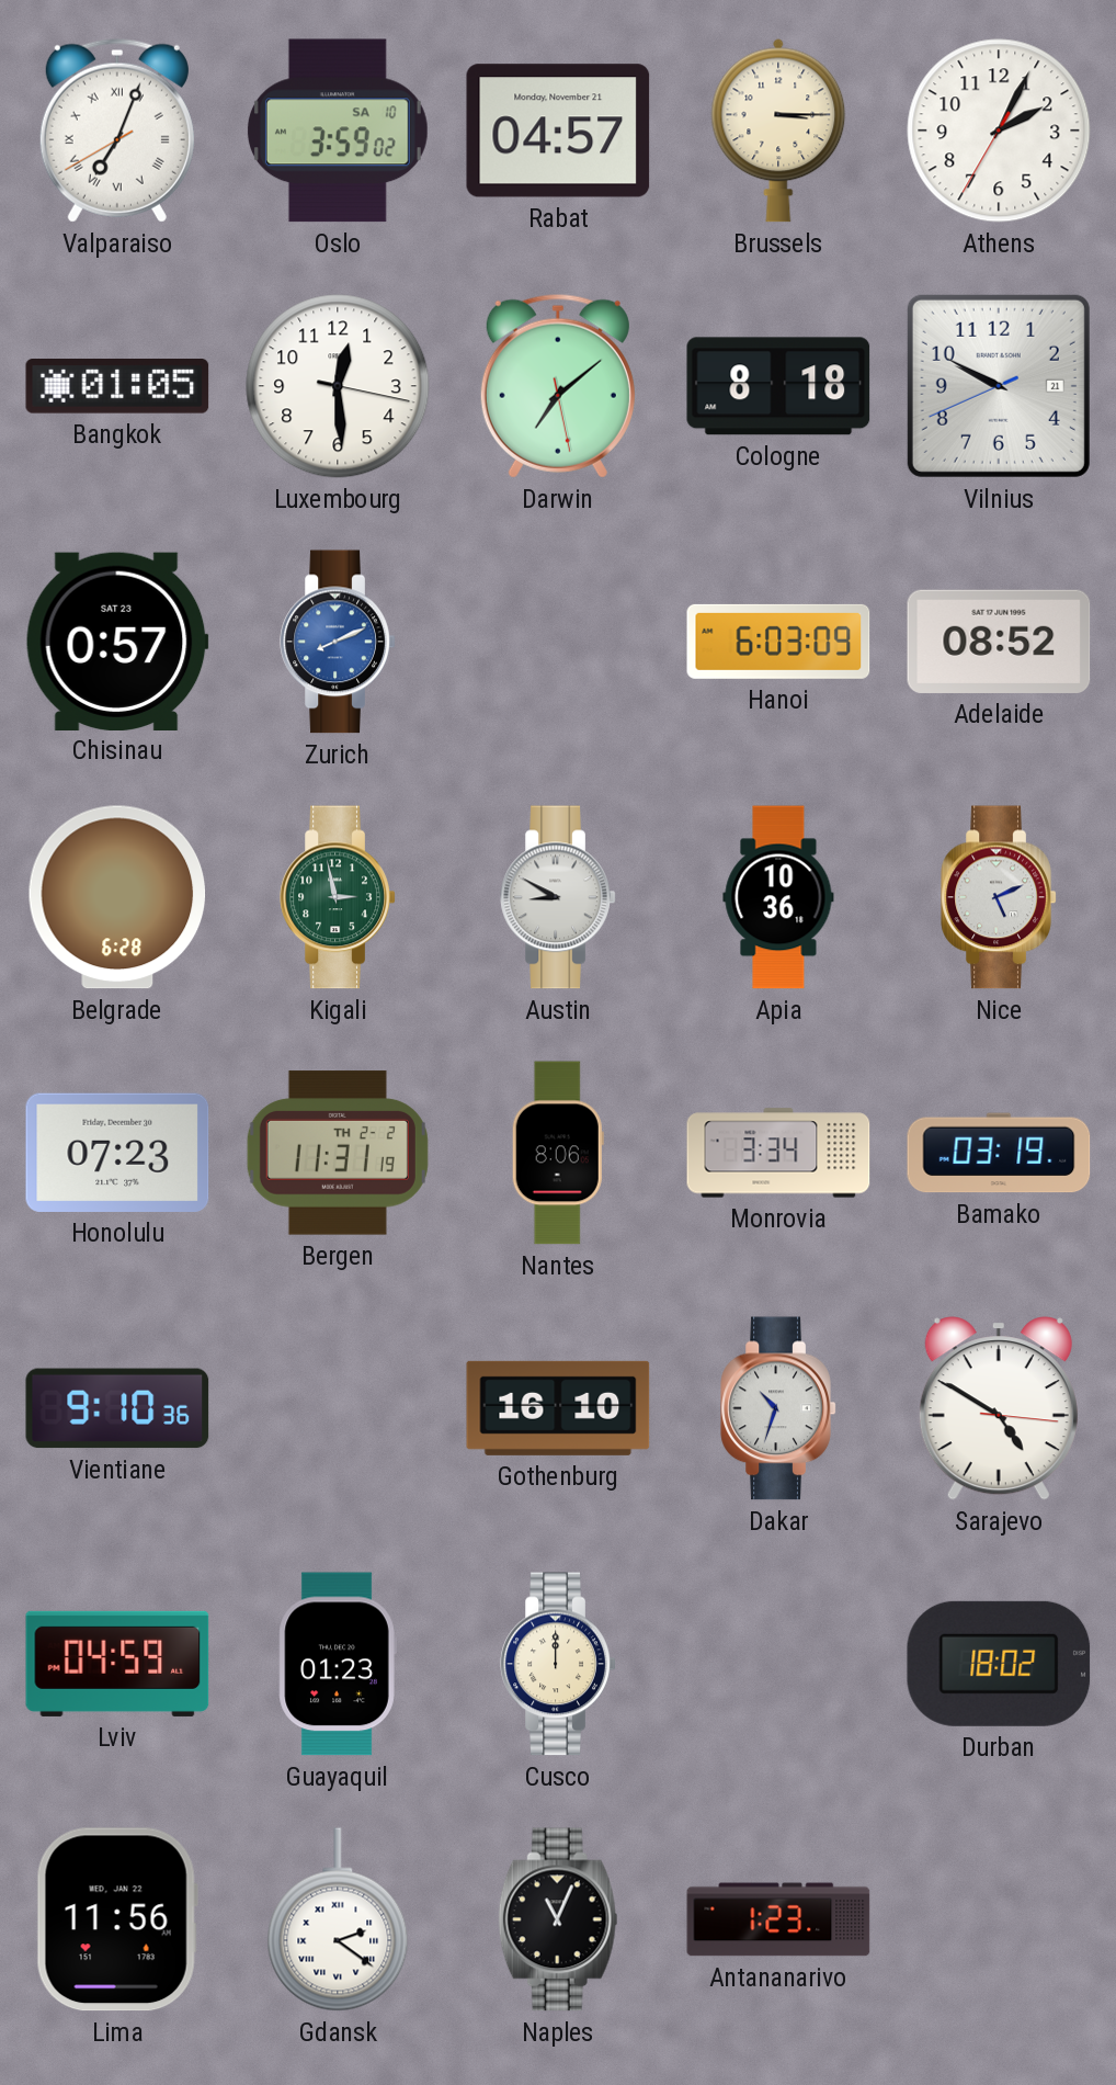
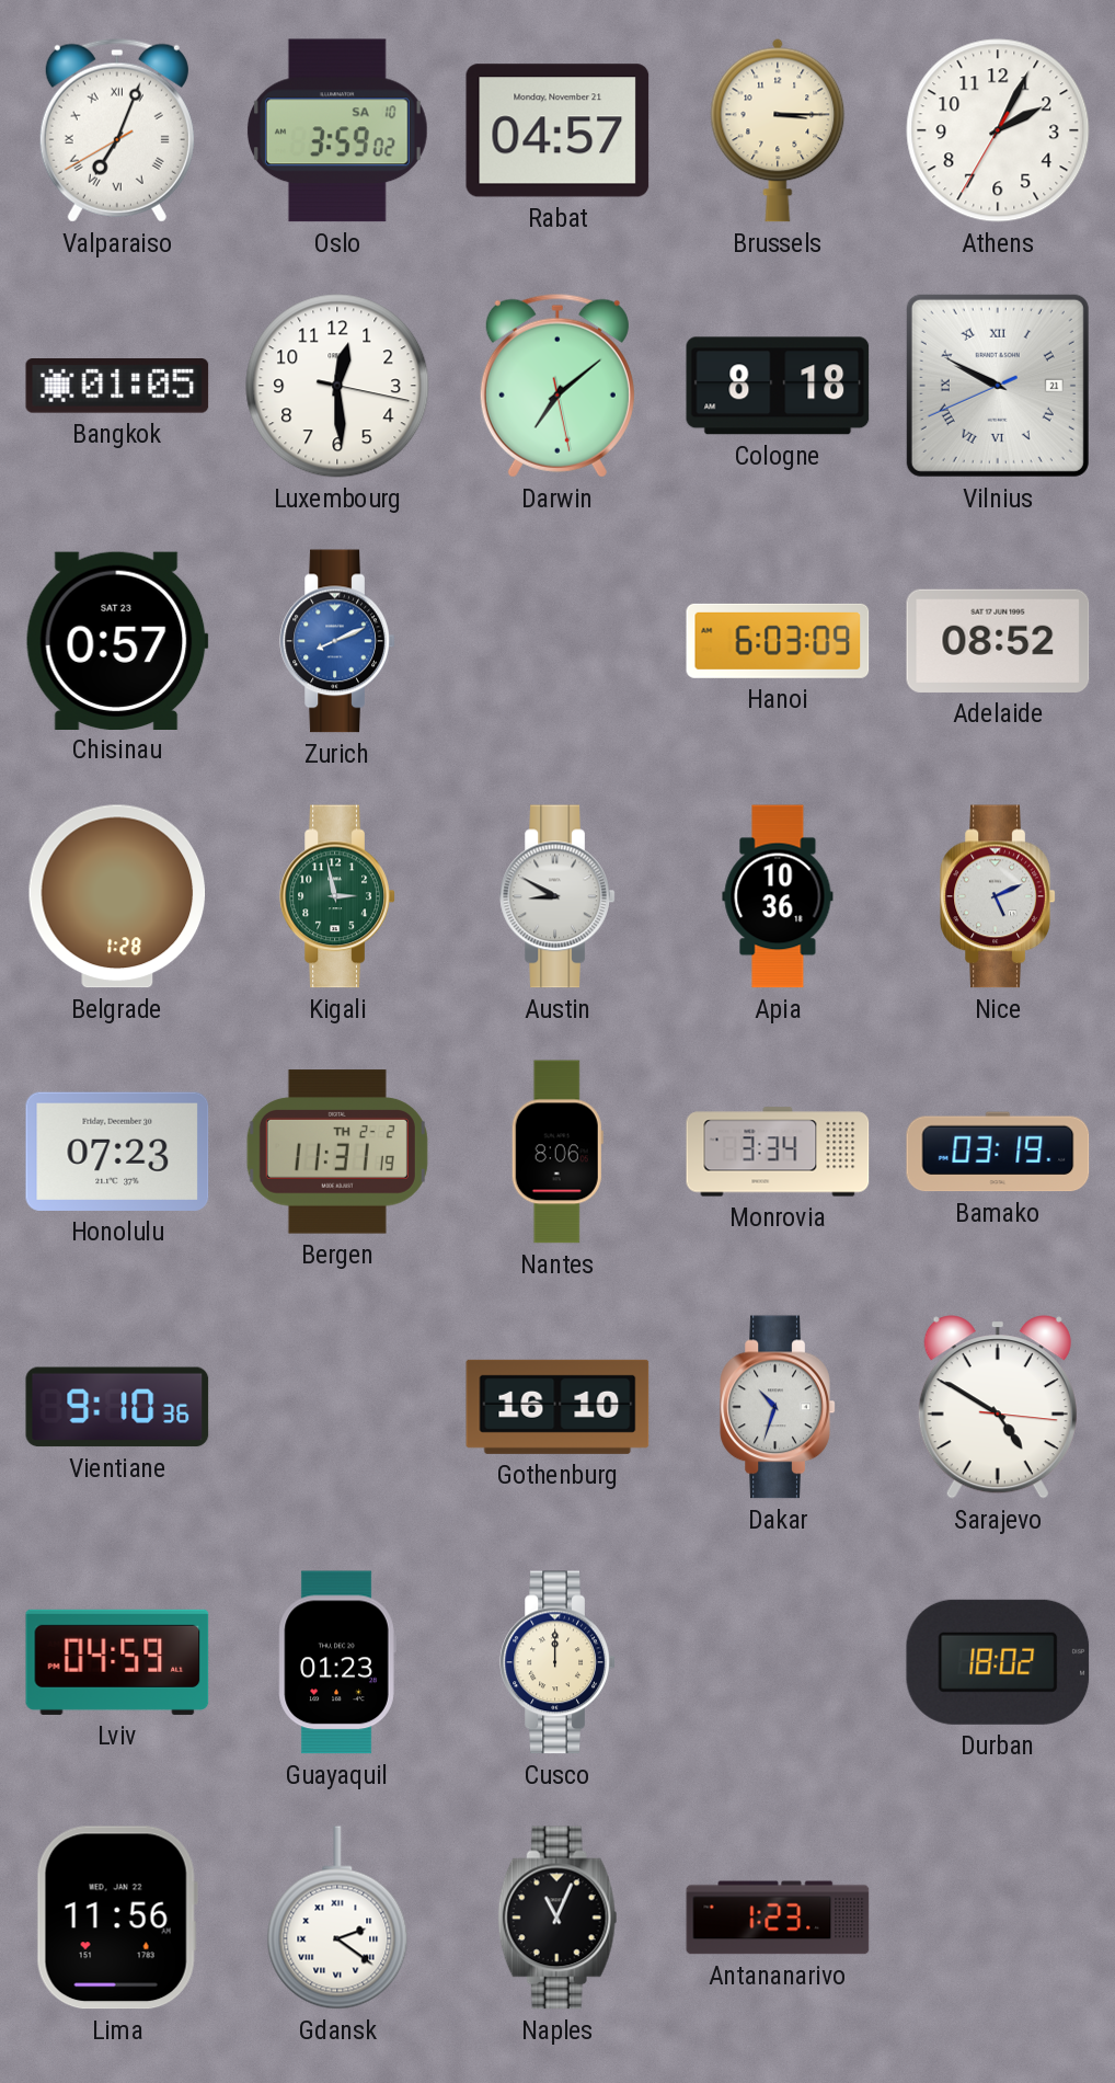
Vilnius numerals: Arabic -> Roman (998, 386)
Belgrade: 6:28 -> 1:28 (117, 896)
